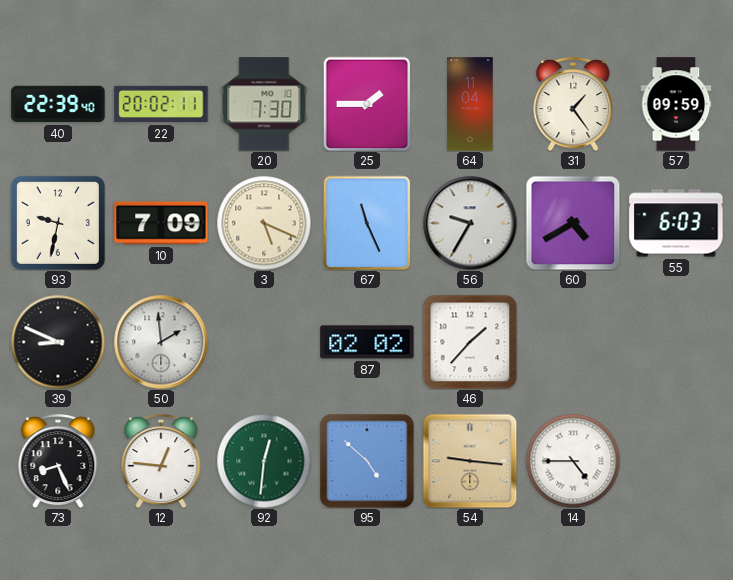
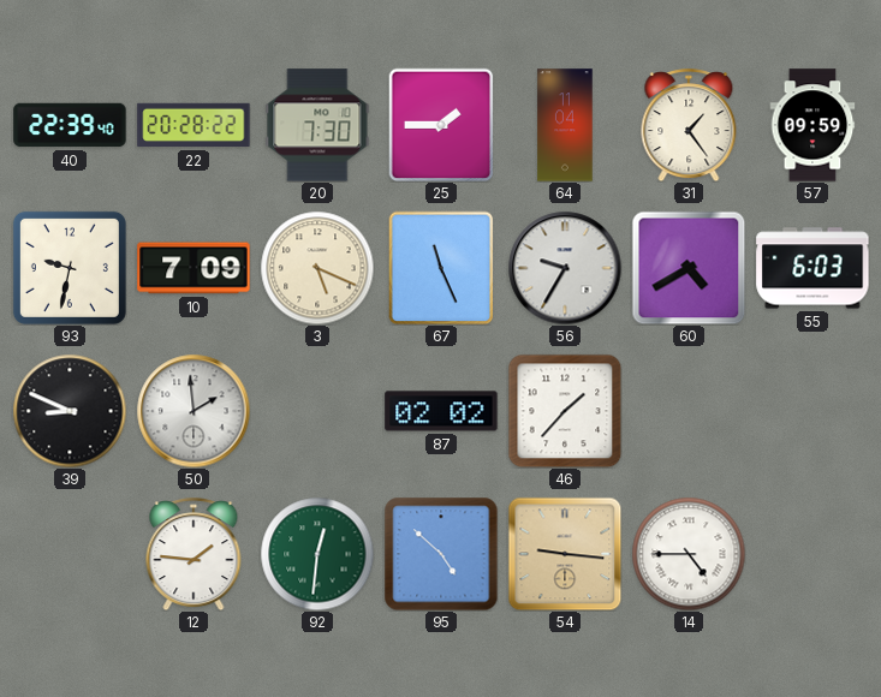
22: 20:02 -> 20:28 (194, 125)
73: 8:26 -> none (58, 461)
12: 12:46 -> 1:46 (194, 554)
